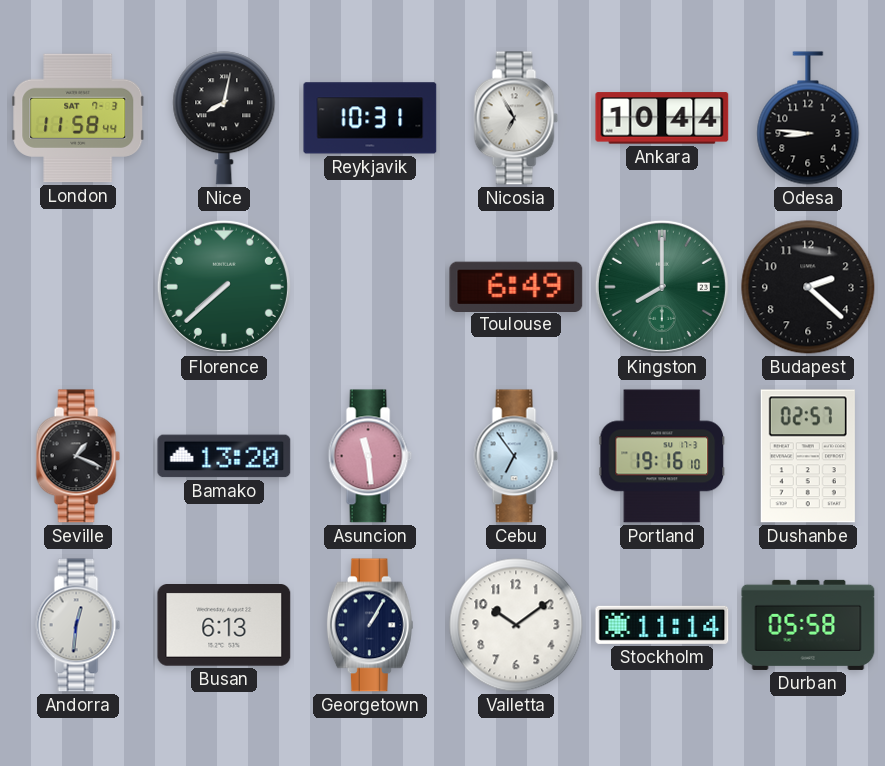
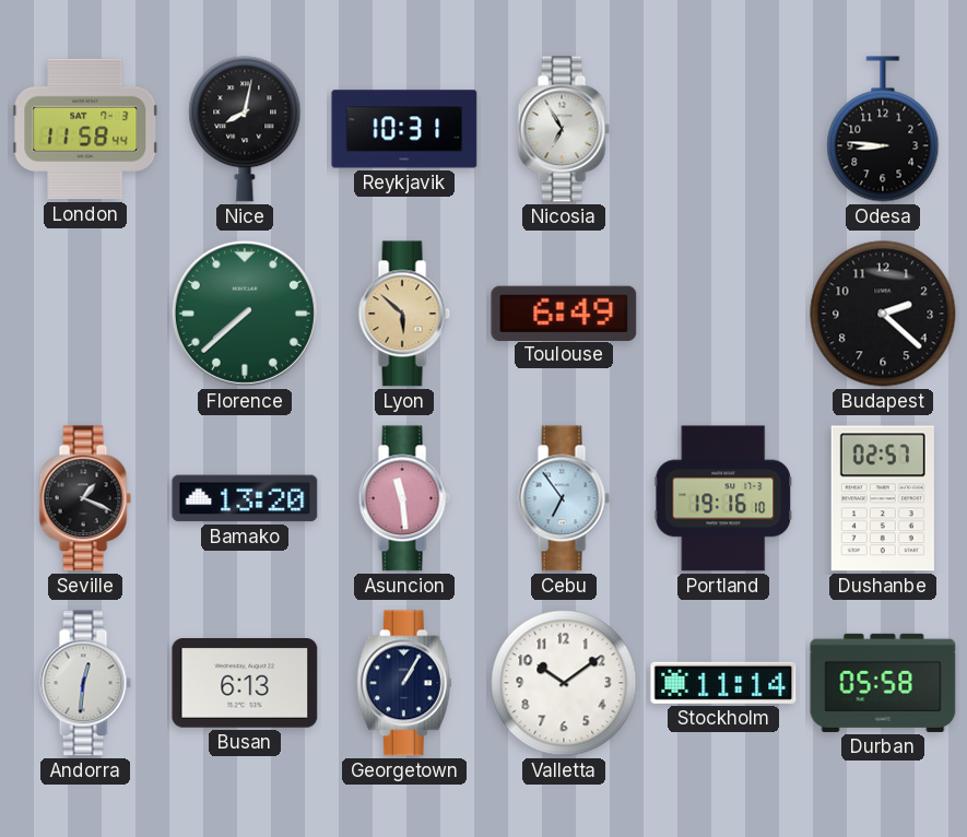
Ankara: 10:44 -> none (662, 118)
Lyon: none -> 5:52 (404, 314)
Kingston: 8:00 -> none (662, 287)
